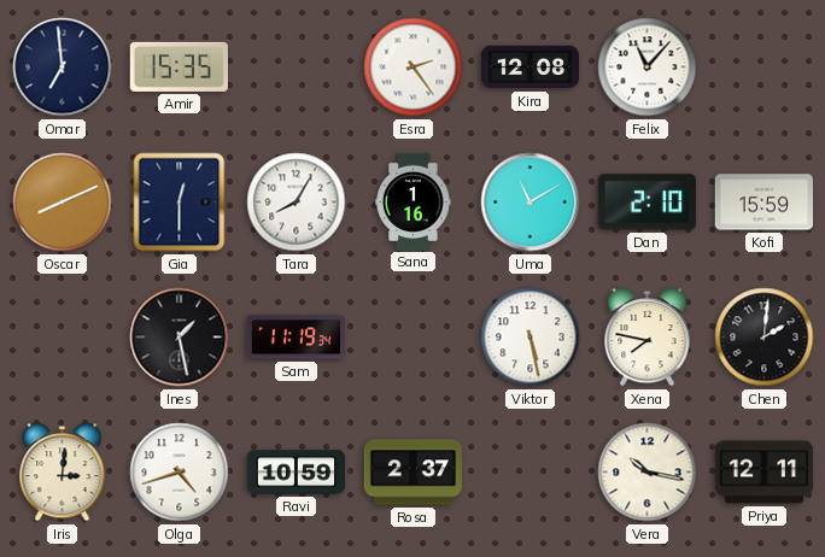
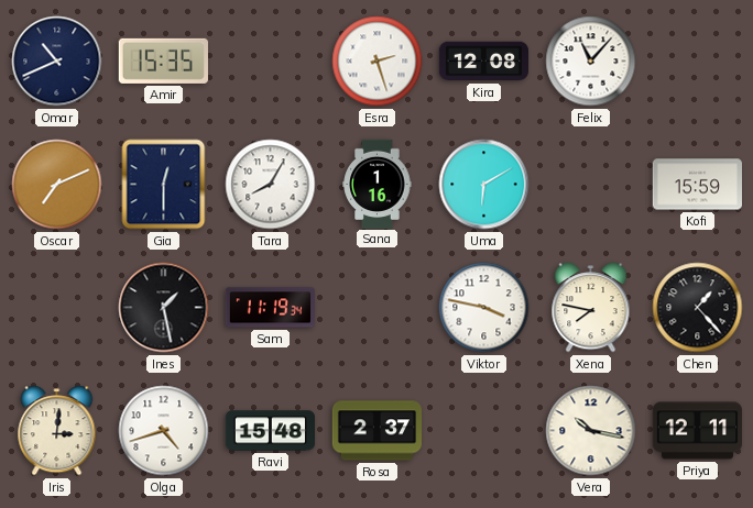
Omar: 6:59 -> 10:41 (57, 62)
Esra: 2:24 -> 2:27 (378, 62)
Oscar: 8:11 -> 7:11 (57, 185)
Uma: 11:10 -> 6:10 (484, 185)
Dan: 2:10 -> none (646, 203)
Viktor: 5:28 -> 3:47 (484, 308)
Chen: 2:01 -> 1:23 (698, 308)
Ravi: 10:59 -> 15:48 (271, 431)
